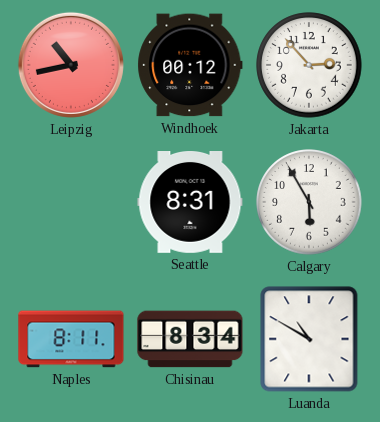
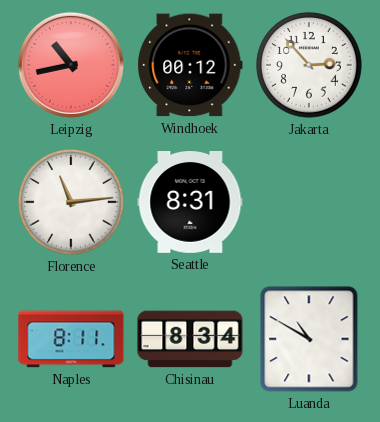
Florence: none -> 11:14 (71, 202)
Calgary: 5:55 -> none (309, 202)
